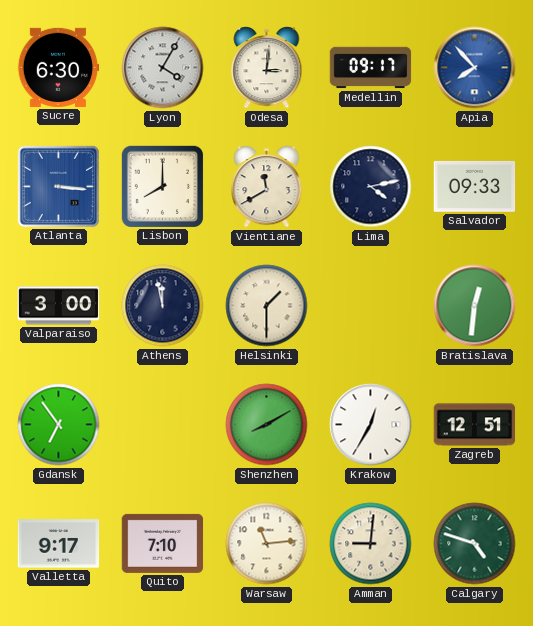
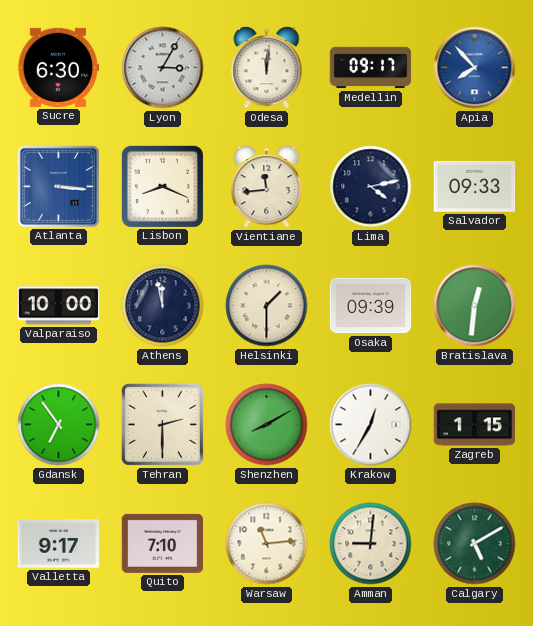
Lyon: 4:05 -> 3:05 (163, 68)
Odesa: 3:01 -> 12:01 (267, 68)
Lisbon: 8:00 -> 8:19 (162, 186)
Vientiane: 11:40 -> 11:44 (267, 187)
Valparaiso: 3:00 -> 10:00 (59, 306)
Osaka: none -> 09:39 (371, 306)
Tehran: none -> 2:30 (162, 424)
Zagreb: 12:51 -> 1:15 (475, 425)
Calgary: 4:48 -> 5:10 (475, 544)
